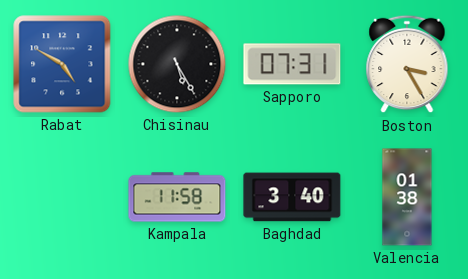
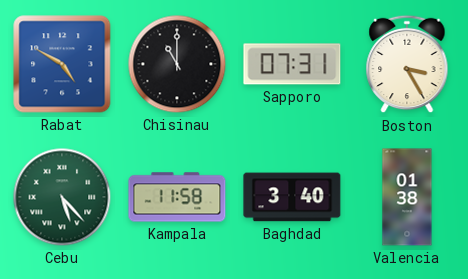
Chisinau: 5:25 -> 11:00 (177, 64)
Cebu: none -> 5:23 (62, 197)
